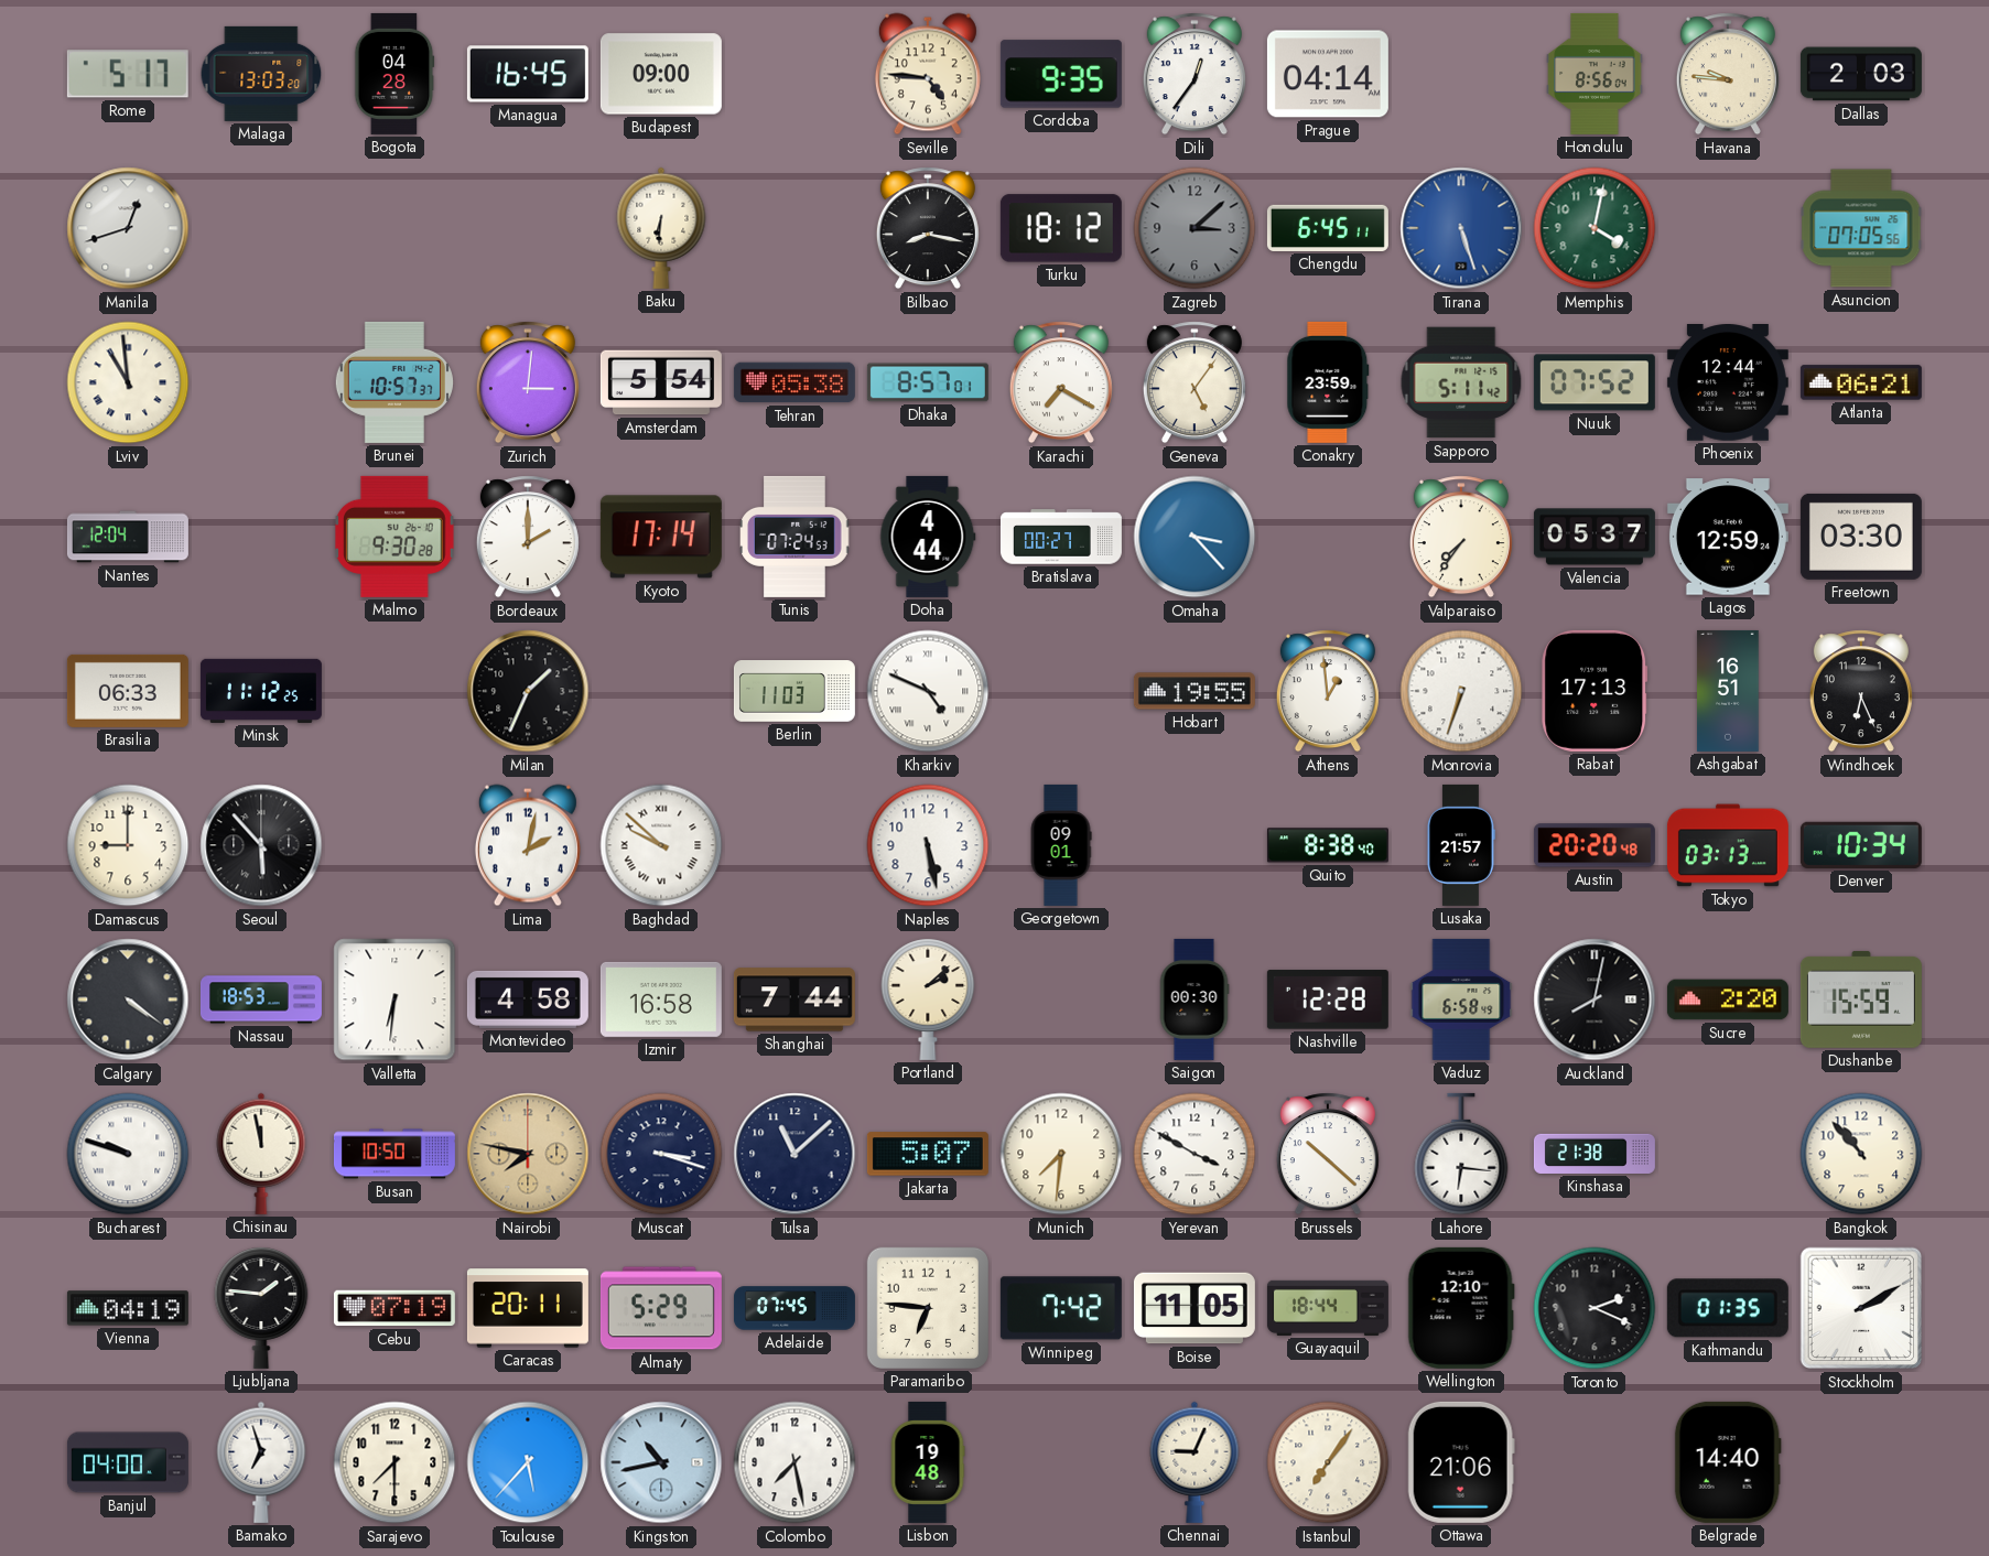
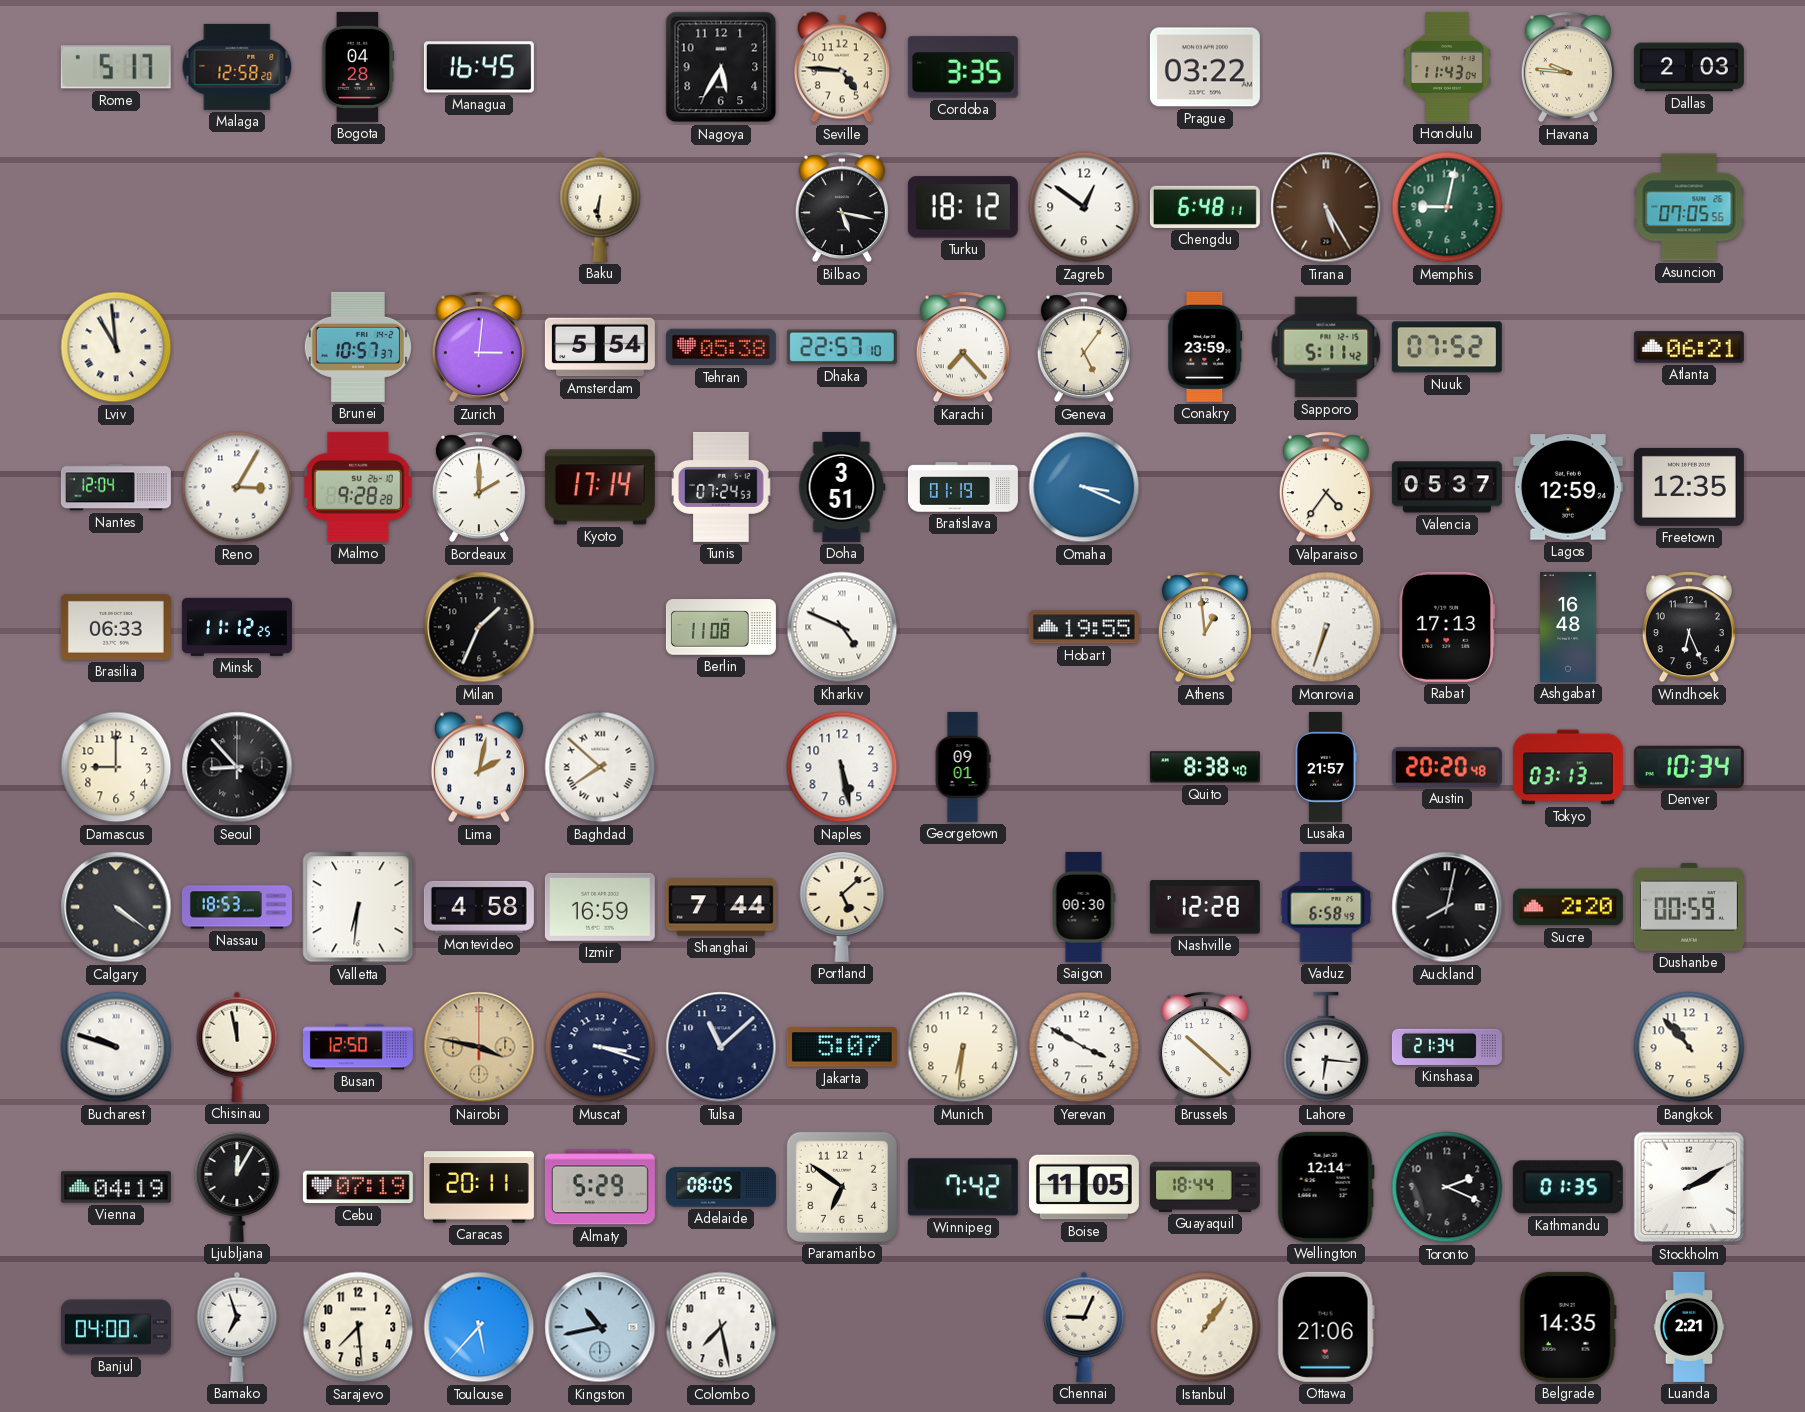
Malaga: 13:03 -> 12:58 (237, 67)
Budapest: 09:00 -> none (661, 74)
Nagoya: none -> 5:35 (721, 67)
Cordoba: 9:35 -> 3:35 (963, 67)
Dili: 12:36 -> none (1195, 74)
Prague: 04:14 -> 03:22 (1205, 67)
Honolulu: 8:56 -> 11:43 (1447, 67)
Manila: 12:42 -> none (128, 228)
Bilbao: 8:17 -> 5:17 (842, 207)
Zagreb: 3:08 -> 12:51 (1084, 207)
Zagreb dial: grey -> white (1084, 207)
Chengdu: 6:45 -> 6:48 (1205, 207)
Tirana: 5:27 -> 5:25 (1326, 207)
Tirana dial: blue -> brown (1326, 207)
Memphis: 4:02 -> 9:02 (1447, 207)
Dhaka: 8:57 -> 22:57 (842, 347)
Karachi: 7:20 -> 7:23 (963, 347)
Phoenix: 12:44 -> none (1728, 383)
Reno: none -> 3:05 (237, 487)
Malmo: 9:30 -> 9:28 (358, 487)
Doha: 4:44 -> 3:51 (842, 487)
Bratislava: 00:27 -> 01:19 (963, 487)
Omaha: 3:23 -> 3:19 (1084, 487)
Valparaiso: 7:36 -> 4:36 (1326, 487)
Freetown: 03:30 -> 12:35 (1689, 487)
Berlin: 11:03 -> 11:08 (721, 627)
Ashgabat: 16:51 -> 16:48 (1568, 627)
Seoul: 5:53 -> 8:53 (237, 767)
Baghdad: 9:52 -> 7:52 (600, 767)
Izmir: 16:58 -> 16:59 (600, 907)
Portland: 2:08 -> 5:08 (842, 907)
Dushanbe: 15:59 -> 00:59 (1689, 907)
Busan: 10:50 -> 12:50 (358, 1047)
Nairobi: 7:47 -> 3:47 (479, 1047)
Munich: 7:31 -> 6:31 (963, 1047)
Kinshasa: 21:38 -> 21:34 (1447, 1047)
Ljubljana: 1:46 -> 12:05 (237, 1187)
Adelaide: 07:45 -> 08:05 (721, 1187)
Paramaribo: 6:46 -> 6:51 (842, 1187)
Wellington: 12:10 -> 12:14 (1326, 1187)
Sarajevo: 7:30 -> 7:29 (358, 1327)
Lisbon: 19:48 -> none (928, 1462)
Istanbul: 7:06 -> 1:06 (1205, 1327)
Belgrade: 14:40 -> 14:35 (1568, 1327)
Luanda: none -> 2:21 (1689, 1327)
